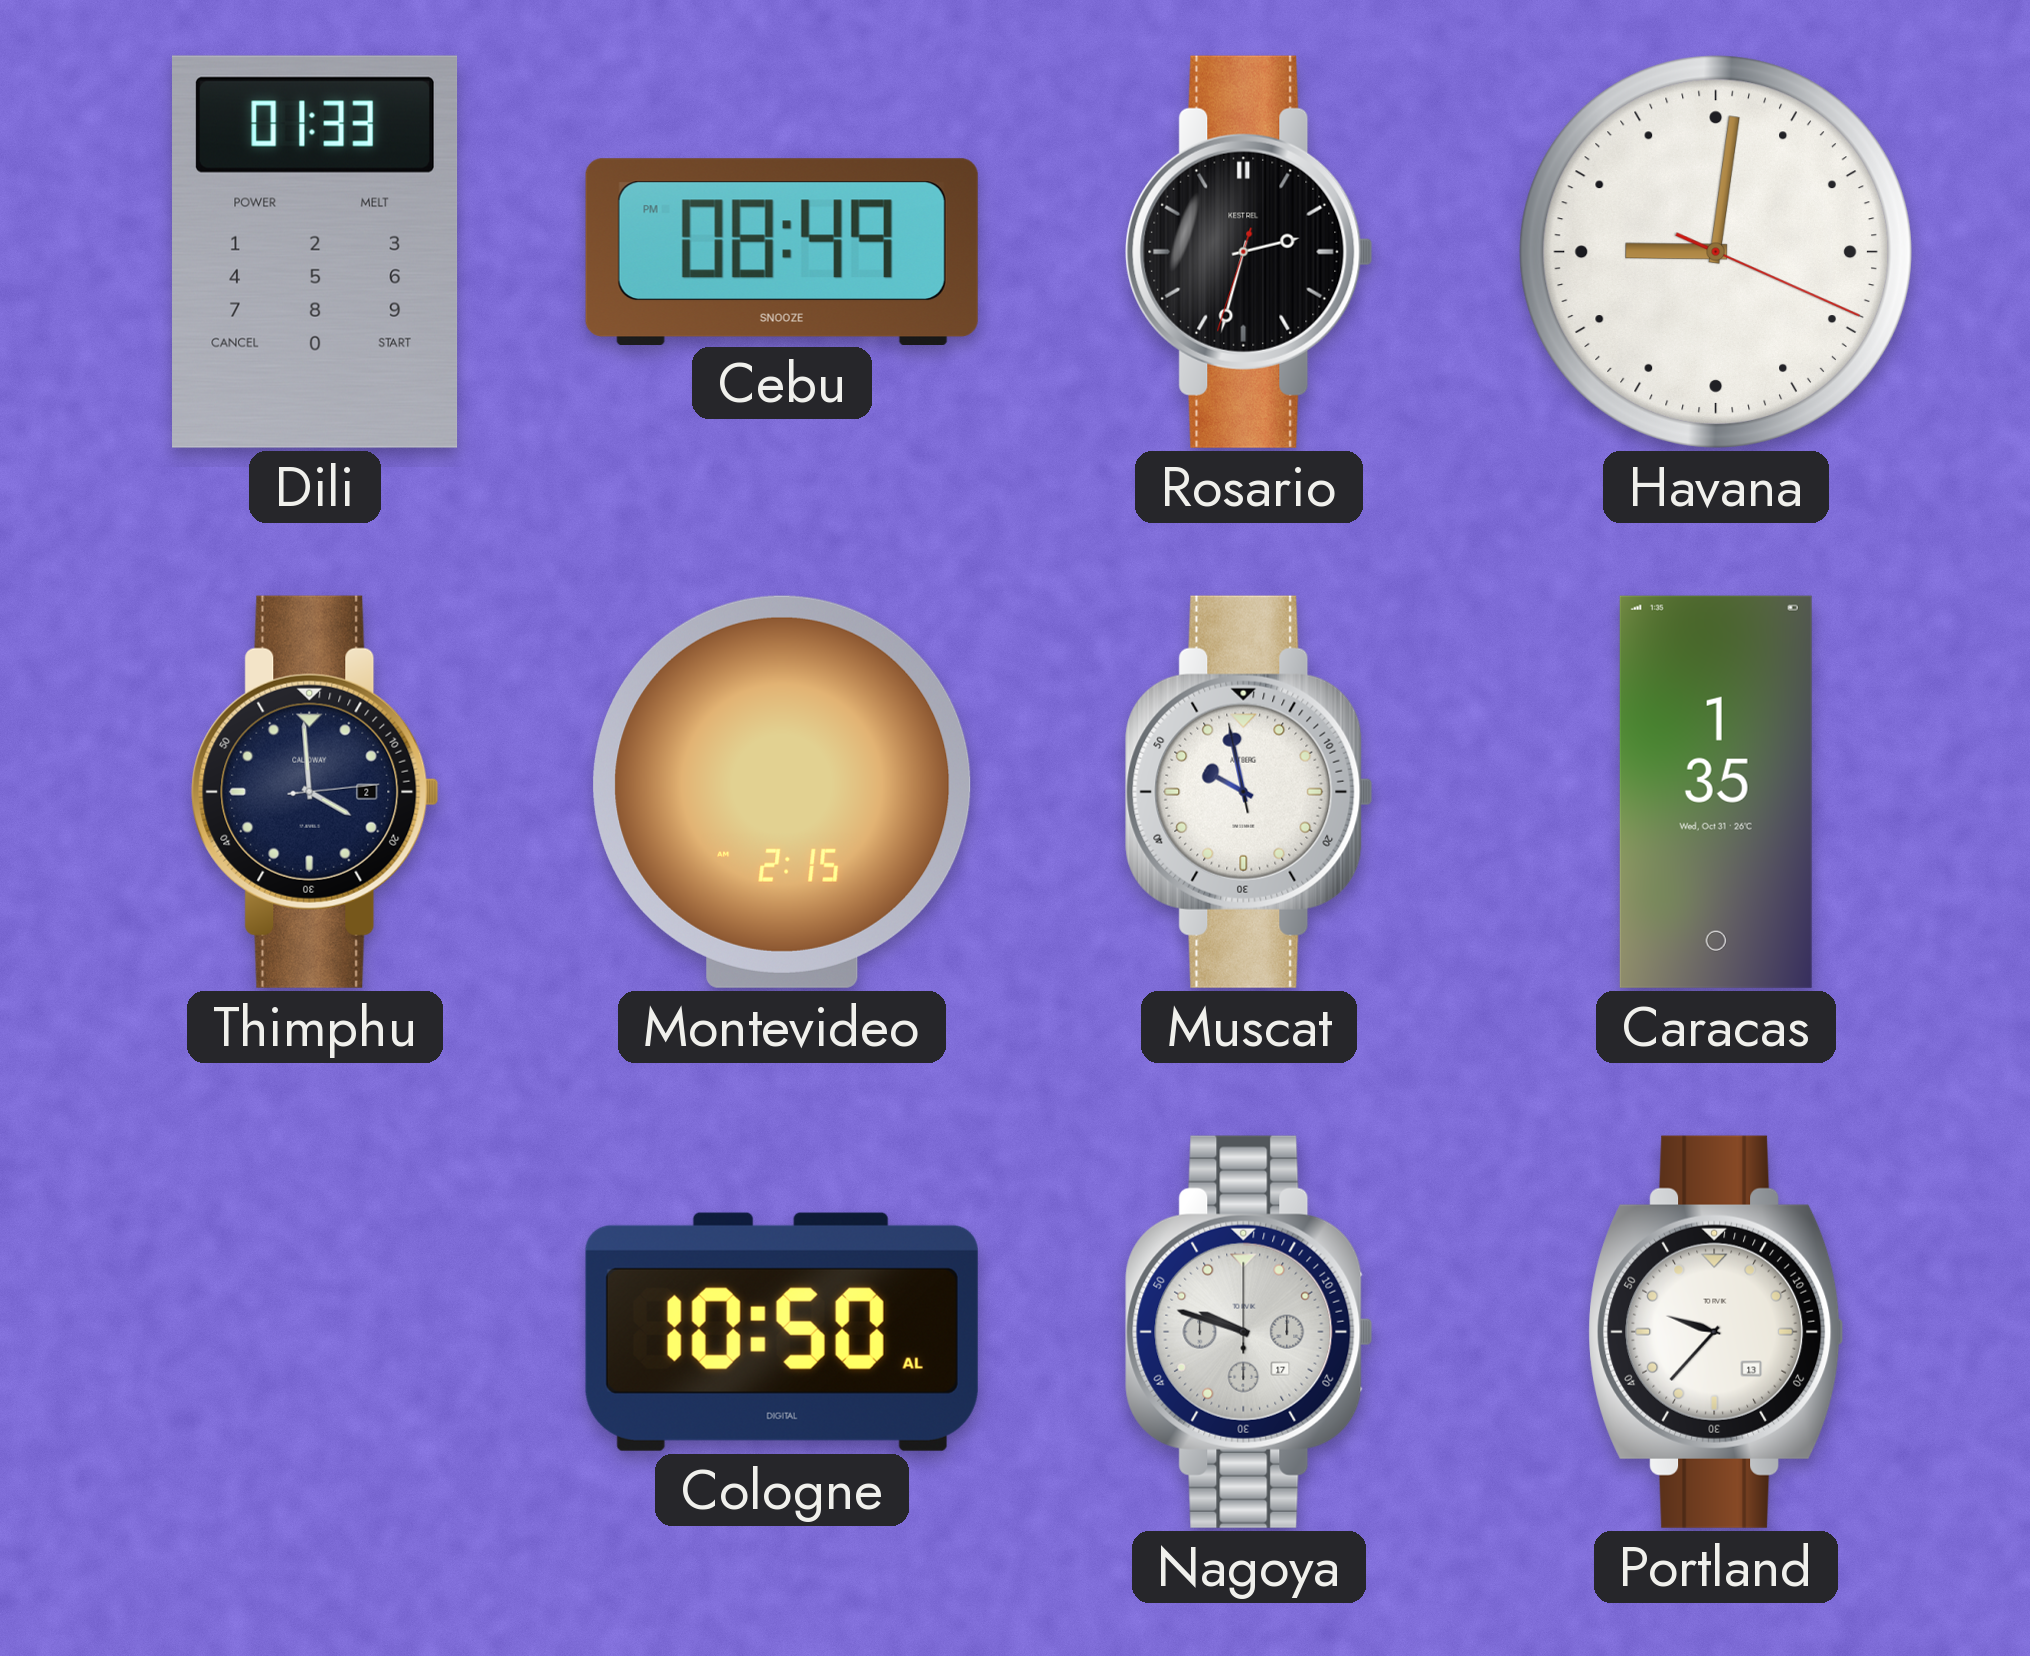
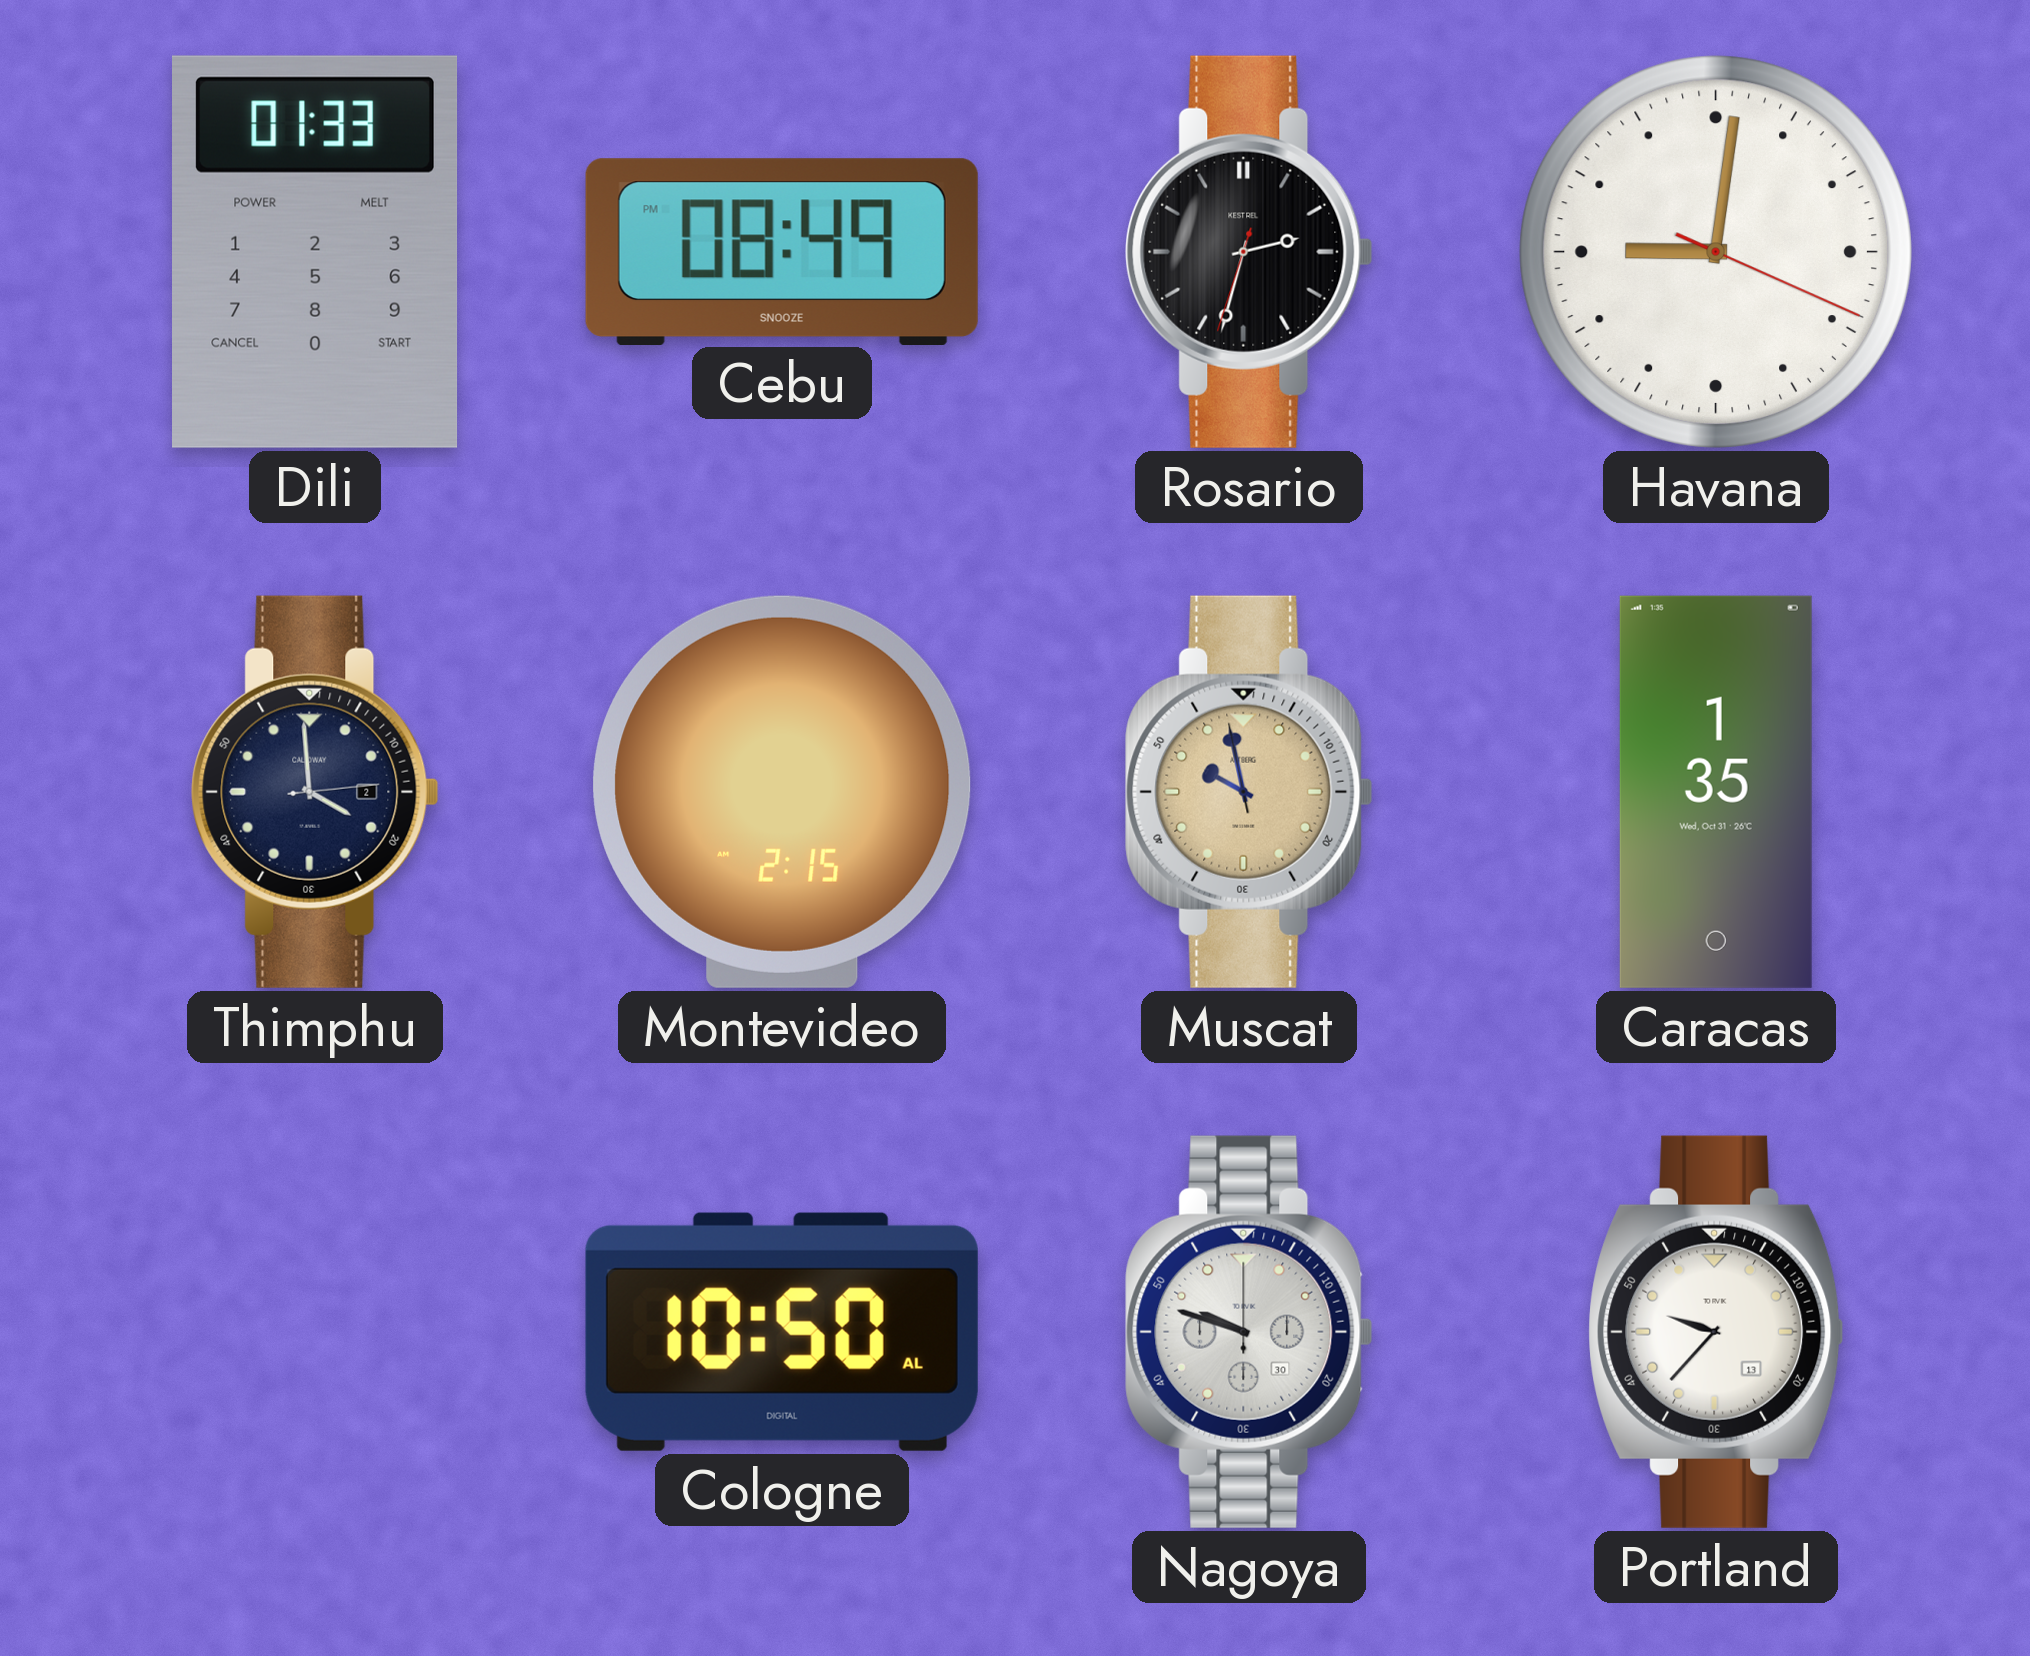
Muscat dial: white -> champagne (1249, 792)
Nagoya date: 17 -> 30 (1249, 1332)
